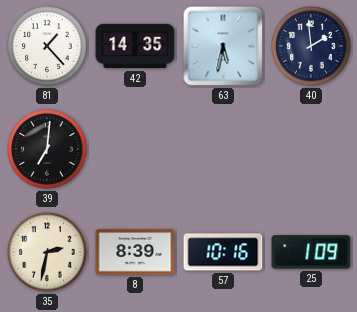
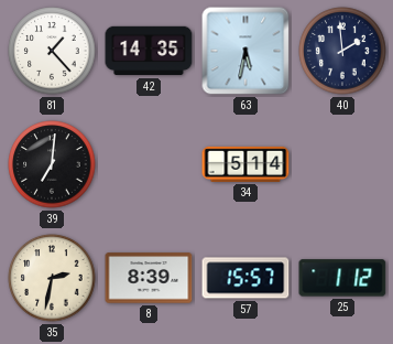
34: none -> 5:14 (245, 164)
57: 10:16 -> 15:57 (245, 278)
25: 1:09 -> 1:12 (342, 278)
